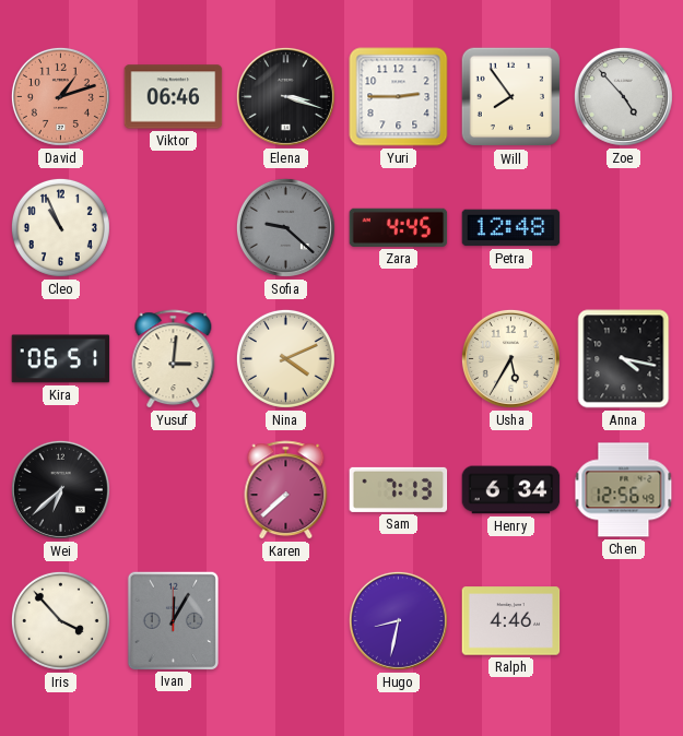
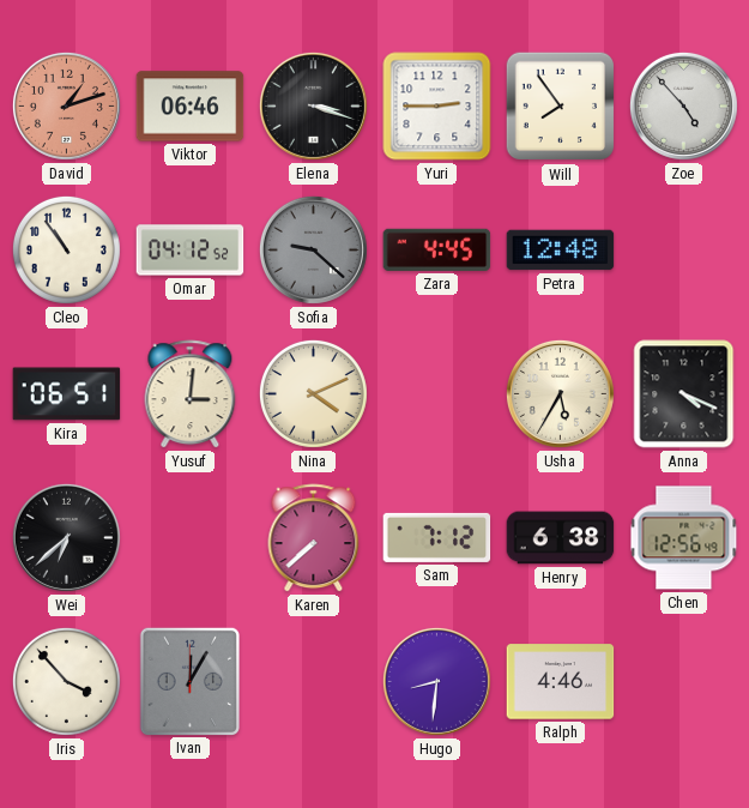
Cleo: 10:56 -> 10:54 (66, 249)
Omar: none -> 04:12 (191, 251)
Anna: 4:17 -> 4:19 (684, 394)
Sam: 7:13 -> 7:12 (437, 537)
Henry: 6:34 -> 6:38 (561, 538)
Hugo: 8:32 -> 8:31 (436, 681)
